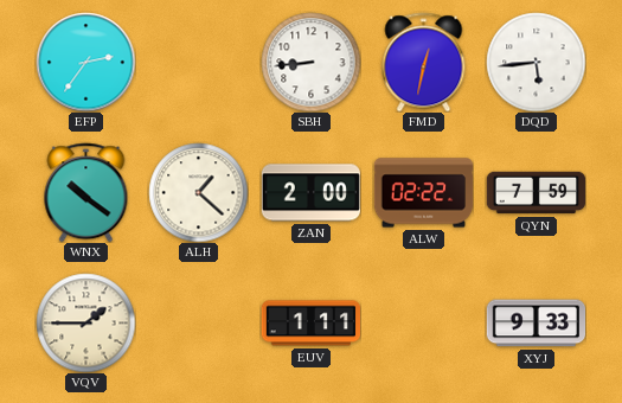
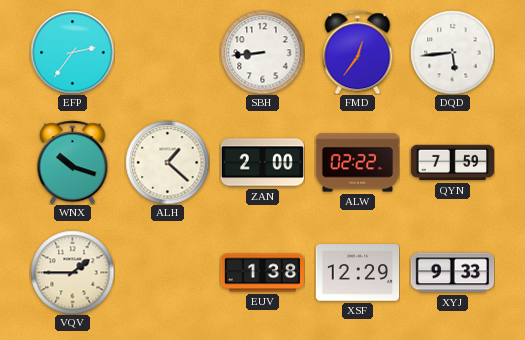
FMD: 12:32 -> 12:36 (358, 52)
WNX: 10:21 -> 10:18 (73, 162)
EUV: 1:11 -> 1:38 (262, 273)
XSF: none -> 12:29 (357, 273)
